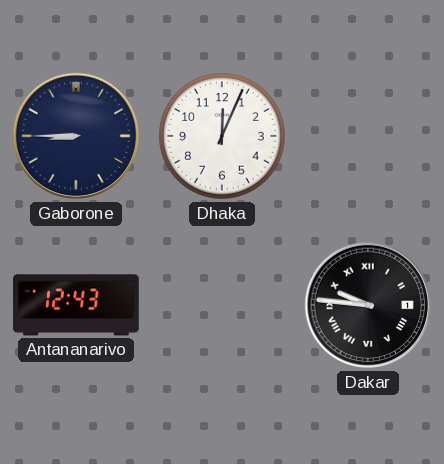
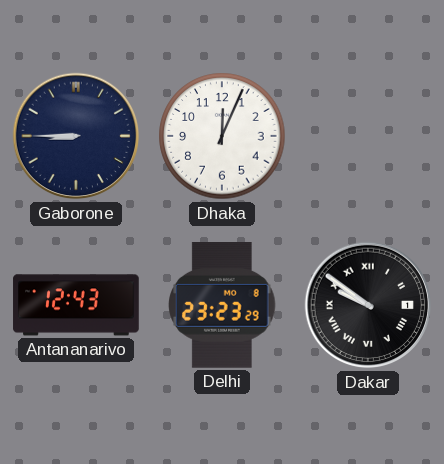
Delhi: none -> 23:23 (222, 306)
Dakar: 9:46 -> 9:51 (368, 305)
